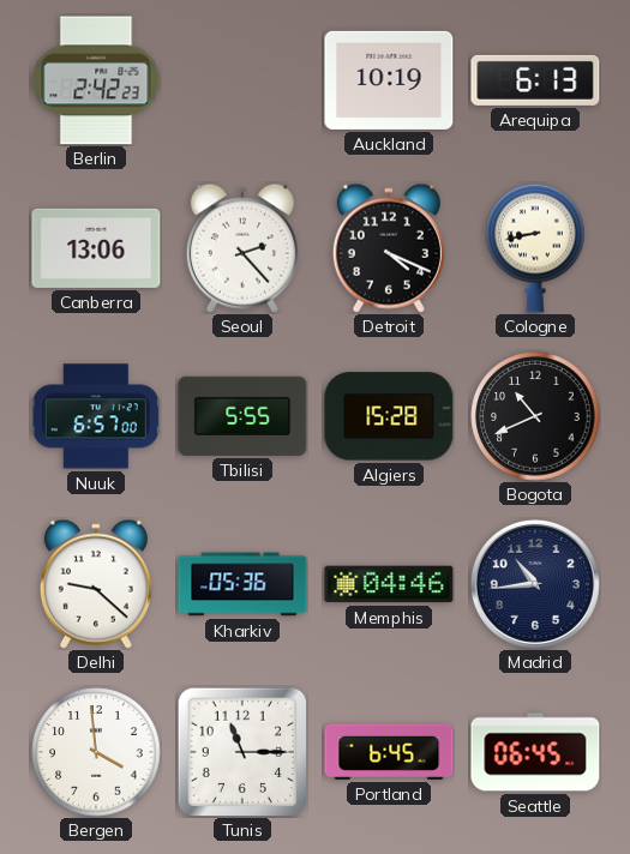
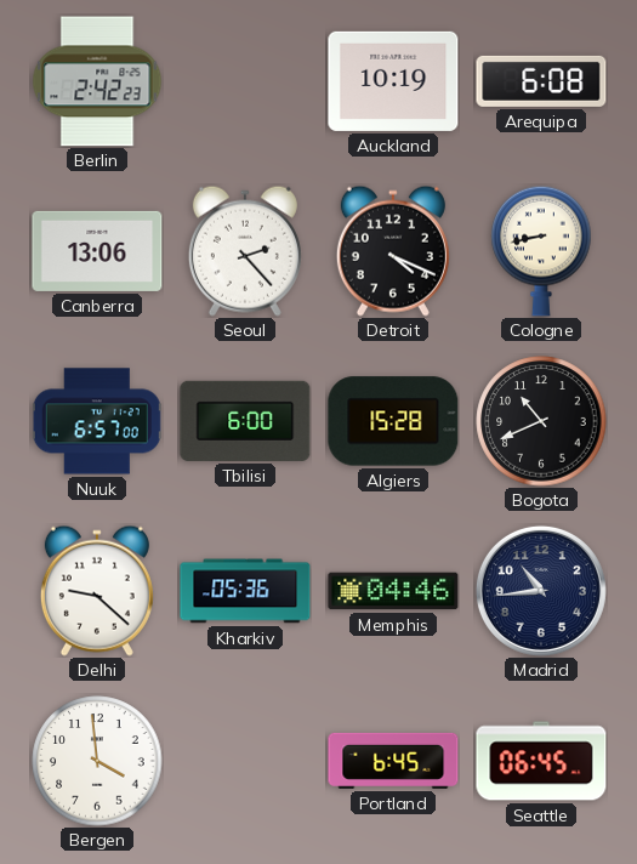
Arequipa: 6:13 -> 6:08 (541, 81)
Tbilisi: 5:55 -> 6:00 (245, 421)
Tunis: 11:15 -> none (241, 751)
